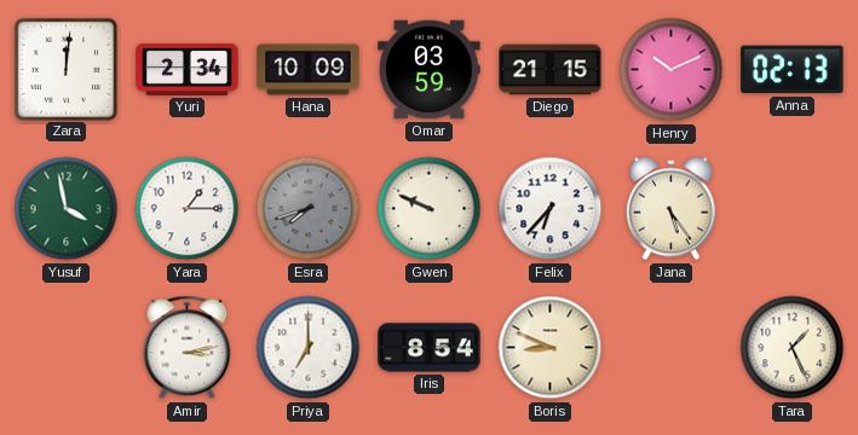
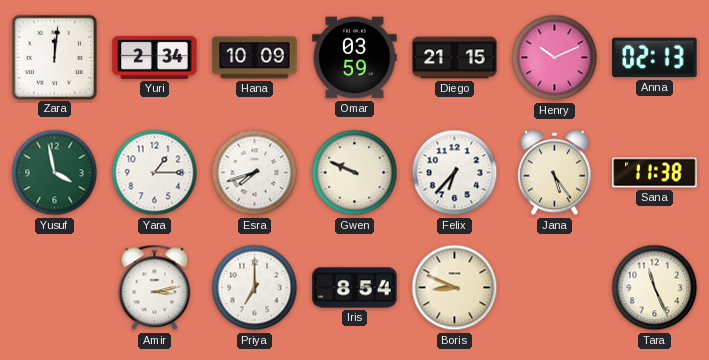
Esra dial: grey -> white (255, 173)
Sana: none -> 11:38 (655, 173)
Tara: 1:26 -> 11:26 (655, 288)
